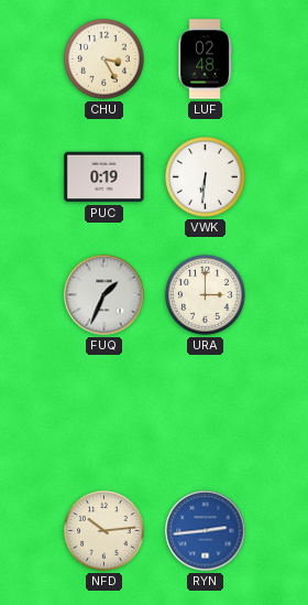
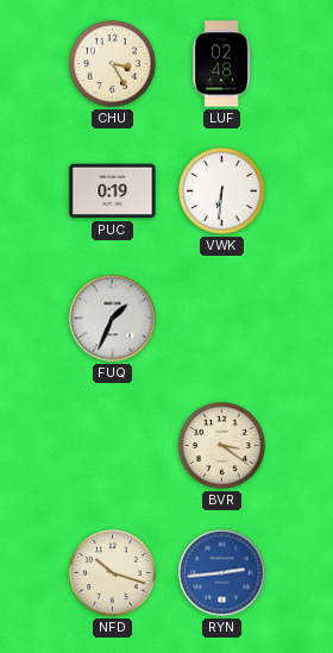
URA: 3:00 -> none (206, 295)
BVR: none -> 3:21 (222, 446)
NFD: 10:14 -> 10:18 (113, 573)
